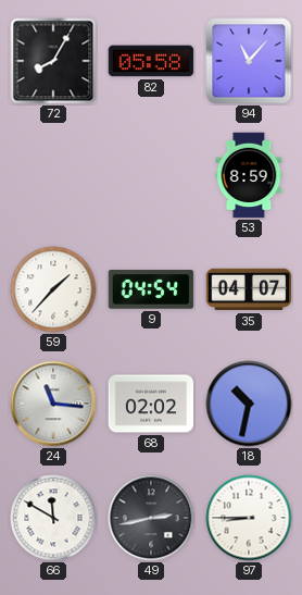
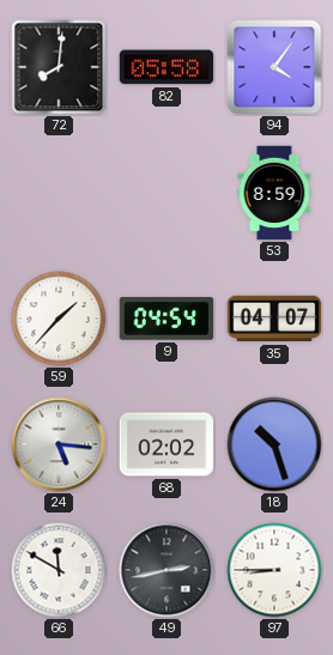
72: 8:05 -> 8:01 (59, 67)
94: 11:07 -> 4:06 (274, 67)
24: 11:16 -> 5:16 (59, 444)
18: 10:32 -> 10:27 (274, 444)
